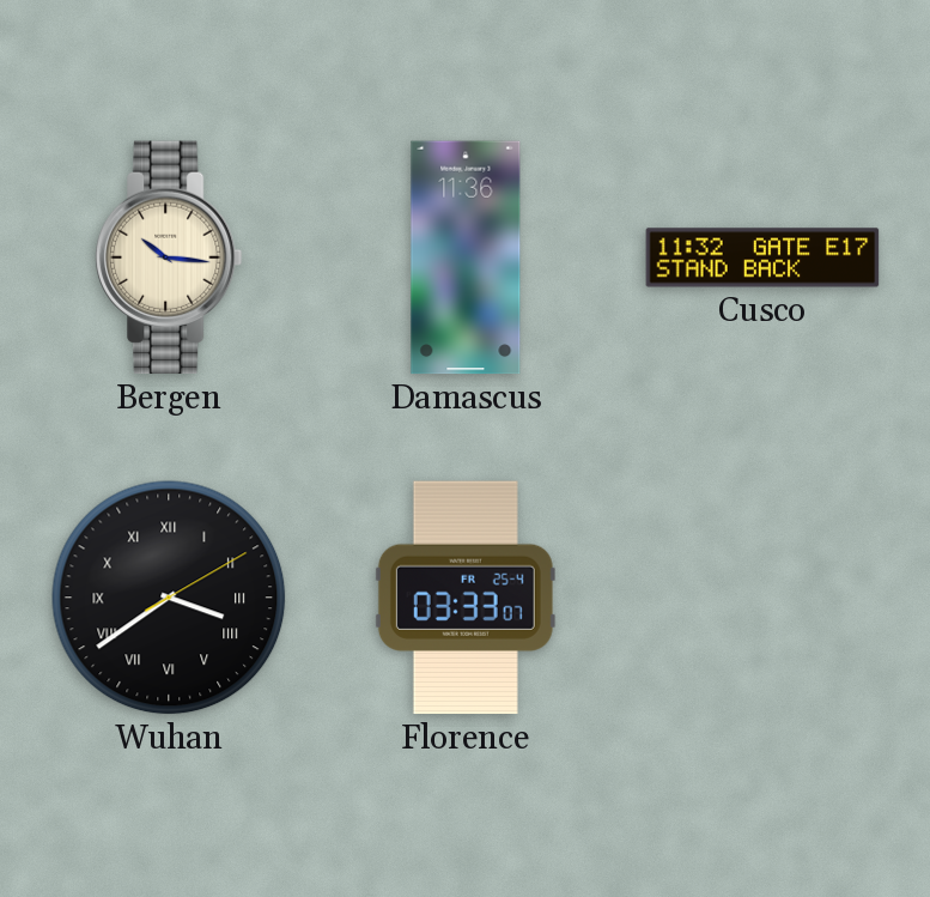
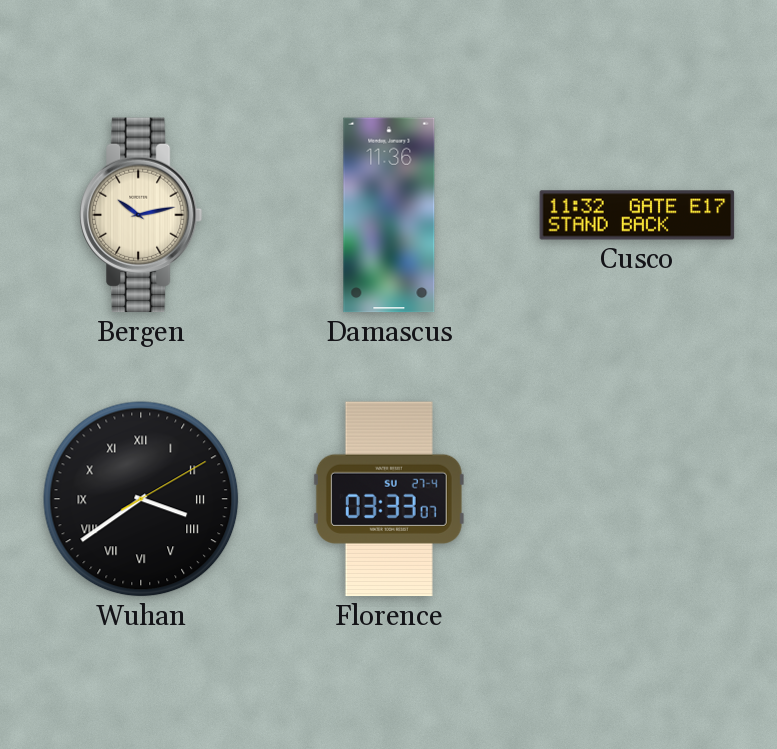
Bergen: 10:16 -> 10:13 (142, 215)
Florence date: FR 25-4 -> SU 27-4 (389, 499)
